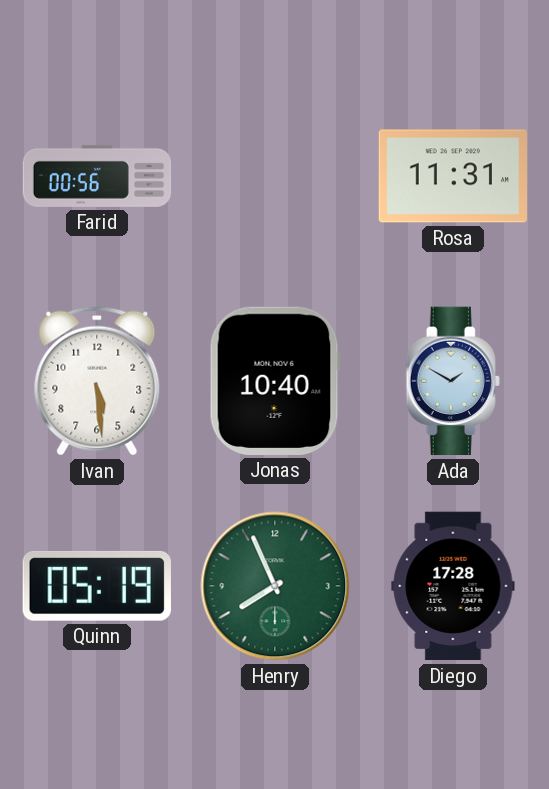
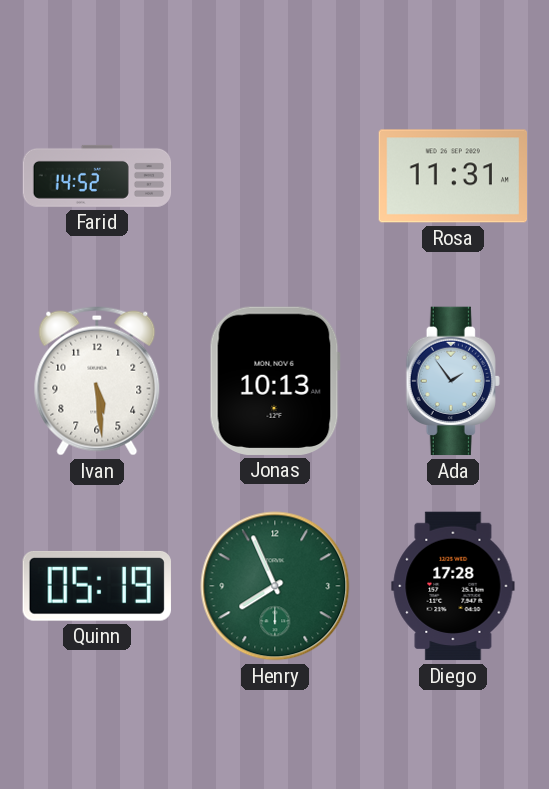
Farid: 00:56 -> 14:52 (97, 176)
Jonas: 10:40 -> 10:13 (275, 381)
Ada: 1:50 -> 1:54 (453, 381)
